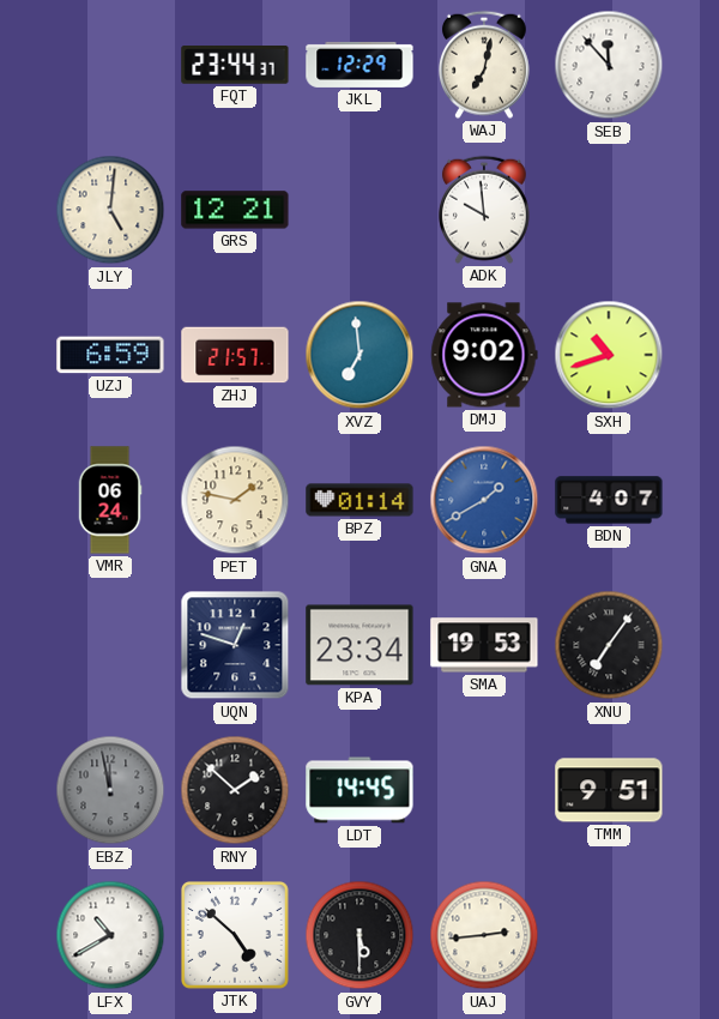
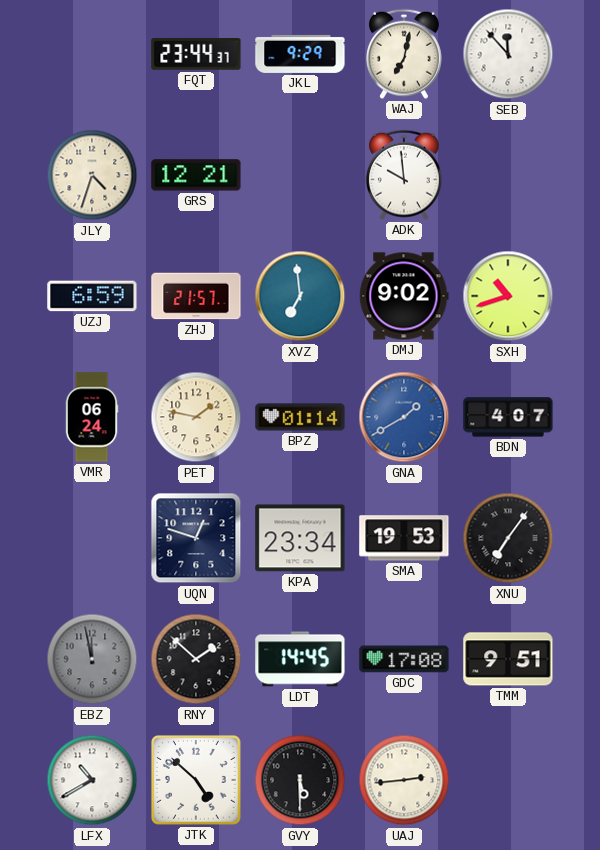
JKL: 12:29 -> 9:29 (300, 54)
JLY: 5:01 -> 4:33 (92, 175)
GDC: none -> 17:08 (404, 659)
